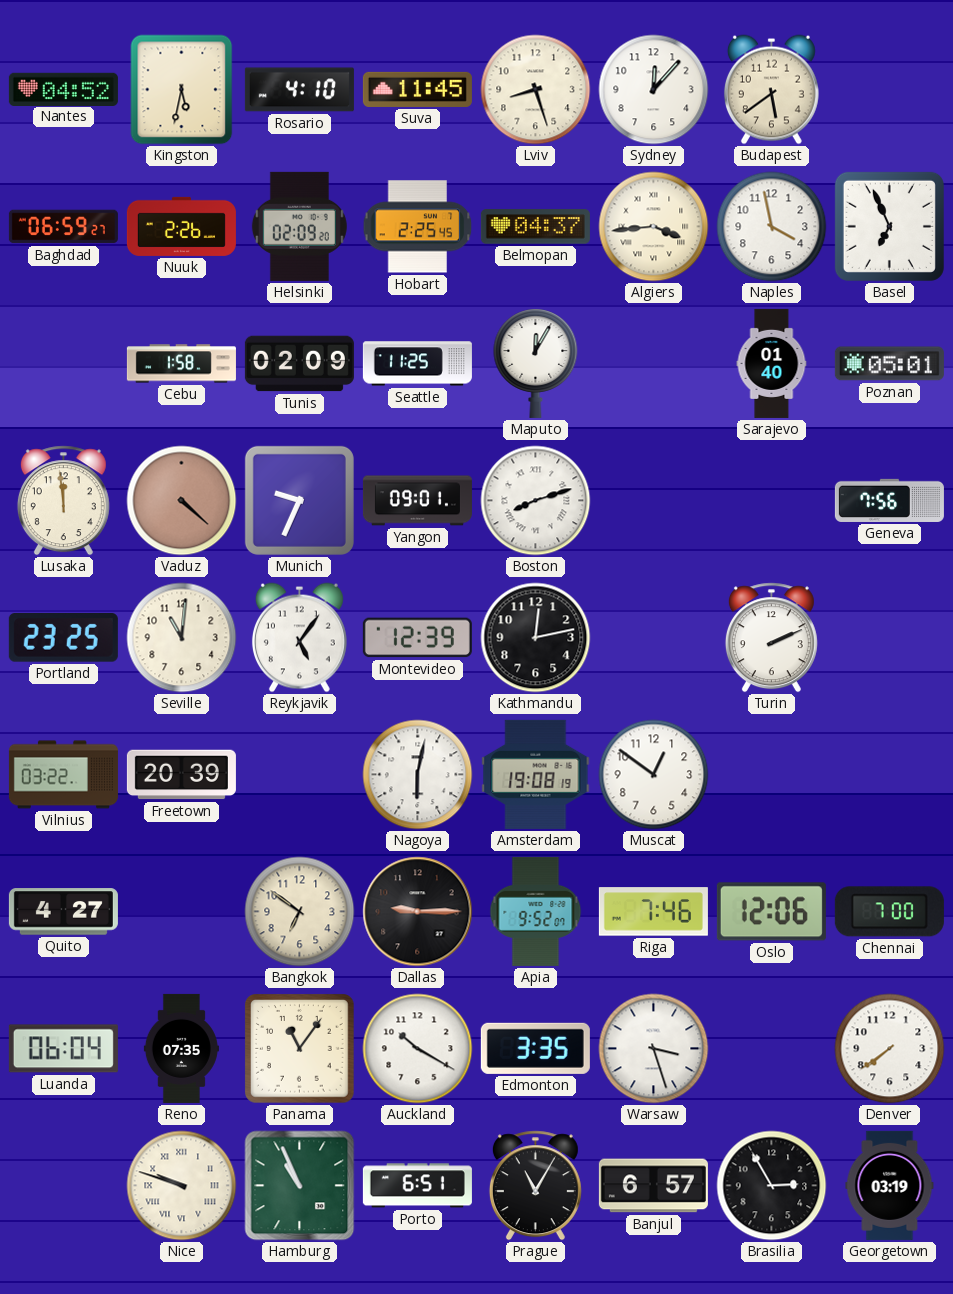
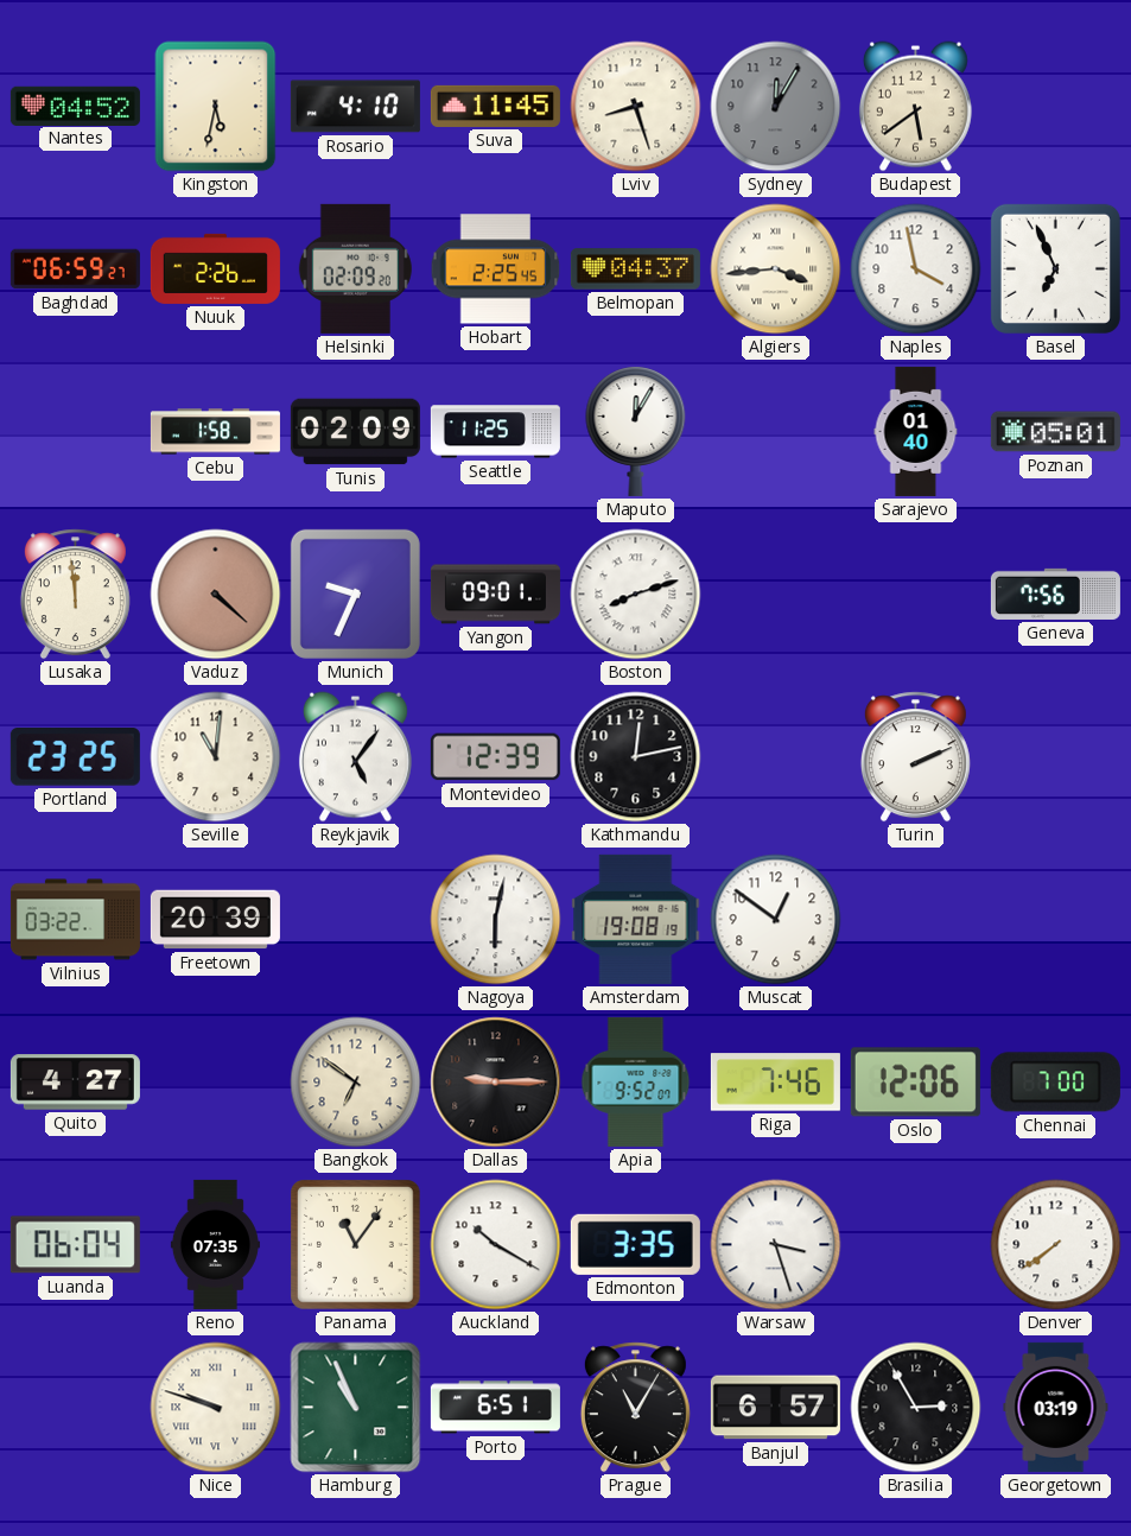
Sydney: 12:07 -> 12:05 (776, 107)
Sydney dial: white -> grey (776, 107)
